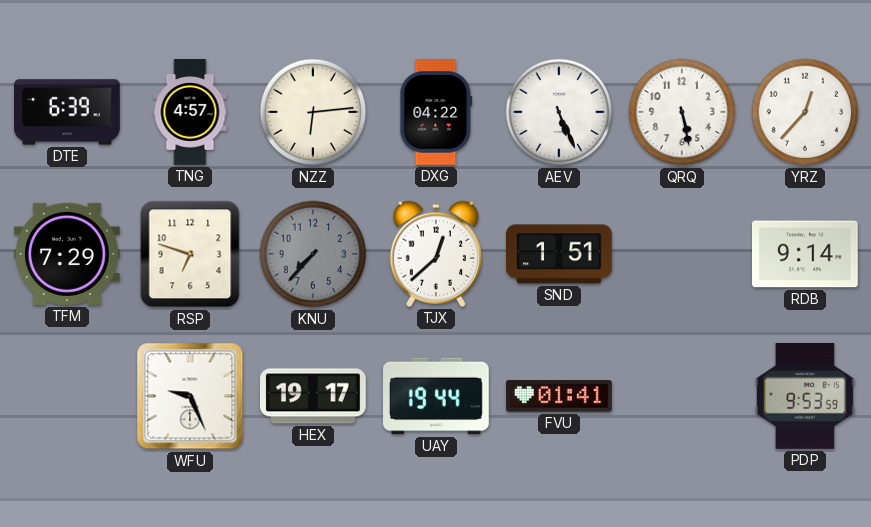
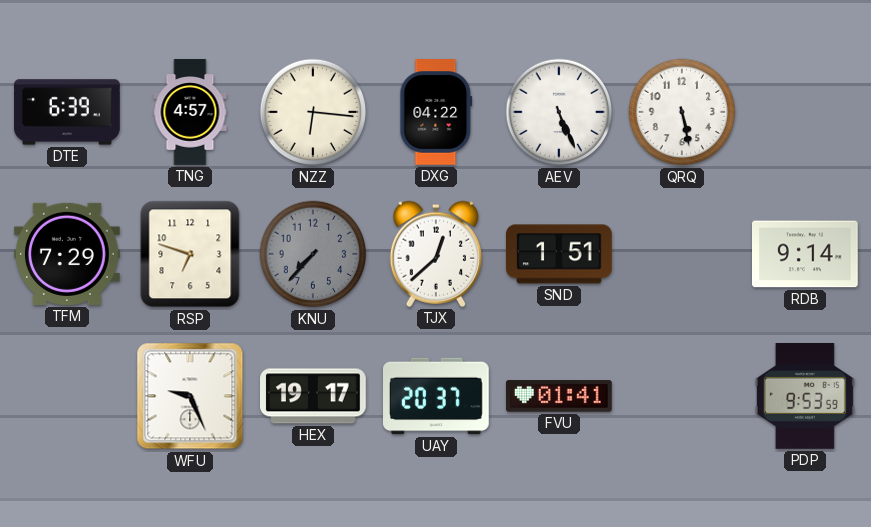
NZZ: 6:14 -> 6:16 (313, 112)
YRZ: 12:37 -> none (805, 112)
UAY: 19:44 -> 20:37 (437, 396)
